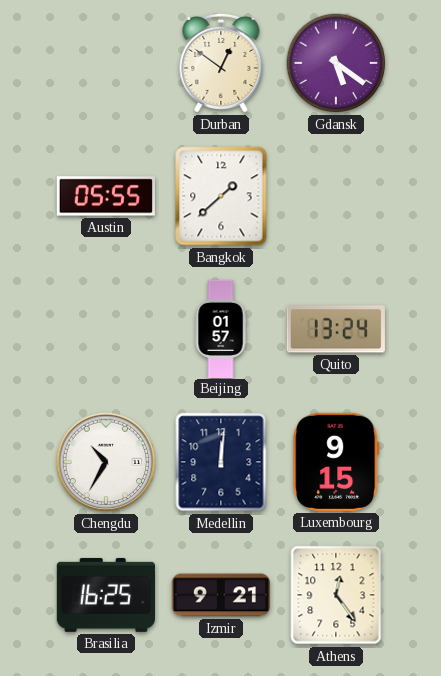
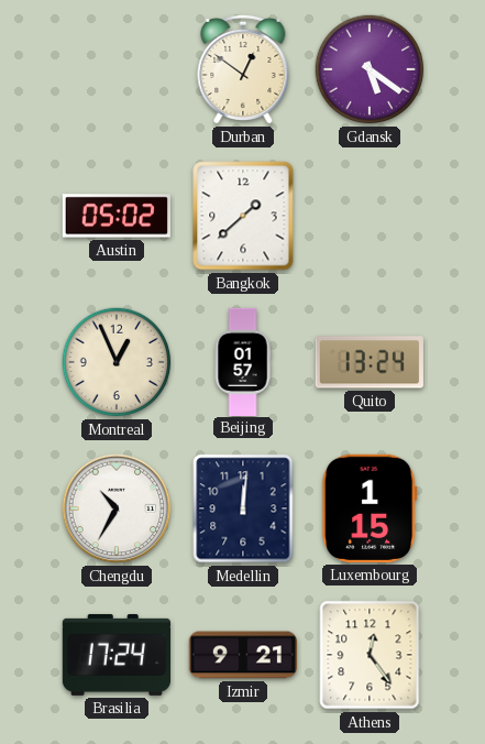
Austin: 05:55 -> 05:02 (117, 216)
Montreal: none -> 12:56 (117, 362)
Luxembourg: 9:15 -> 1:15 (370, 508)
Brasilia: 16:25 -> 17:24 (115, 655)
